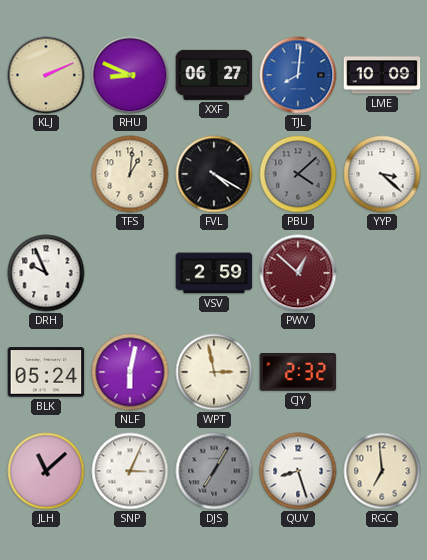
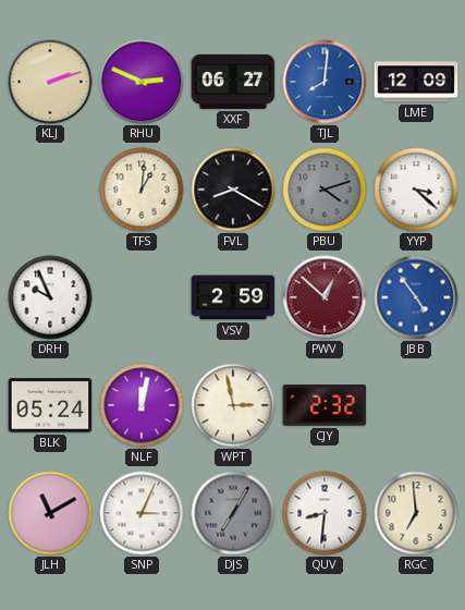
KLJ: 2:11 -> 2:12 (50, 82)
RHU: 8:49 -> 2:49 (142, 82)
LME: 10:09 -> 12:09 (416, 82)
FVL: 4:20 -> 8:20 (233, 190)
PBU: 4:08 -> 4:12 (325, 190)
JBB: none -> 4:54 (416, 297)
NLF: 6:02 -> 12:02 (142, 405)
JLH: 11:08 -> 11:10 (50, 513)
QUV: 8:27 -> 8:31 (325, 513)
